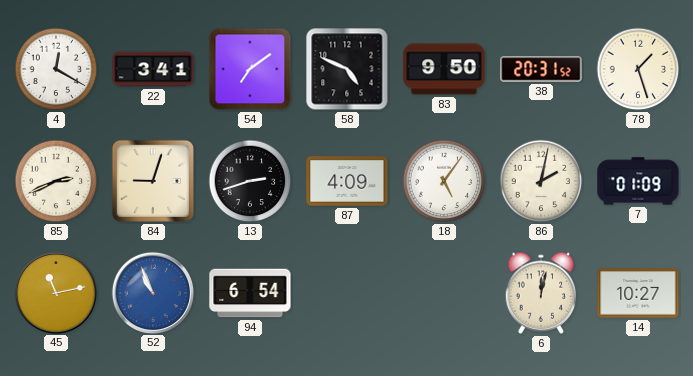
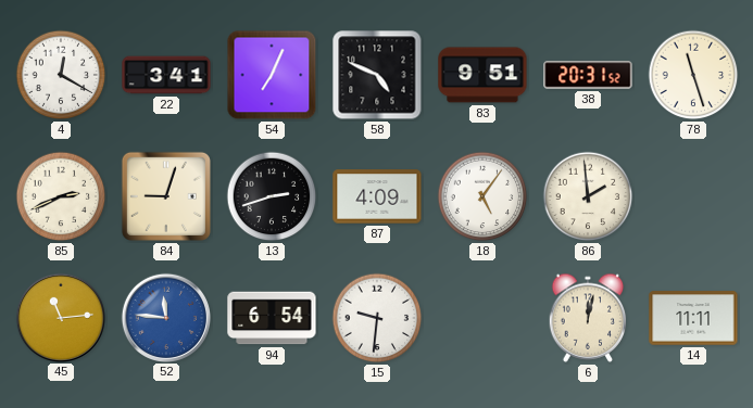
54: 7:09 -> 7:04 (272, 75)
83: 9:50 -> 9:51 (482, 75)
78: 1:27 -> 11:27 (693, 75)
86: 2:02 -> 1:59 (588, 196)
7: 01:09 -> none (638, 181)
45: 11:13 -> 11:14 (60, 317)
52: 10:56 -> 11:46 (165, 317)
15: none -> 9:31 (377, 318)
14: 10:27 -> 11:11 (693, 318)
